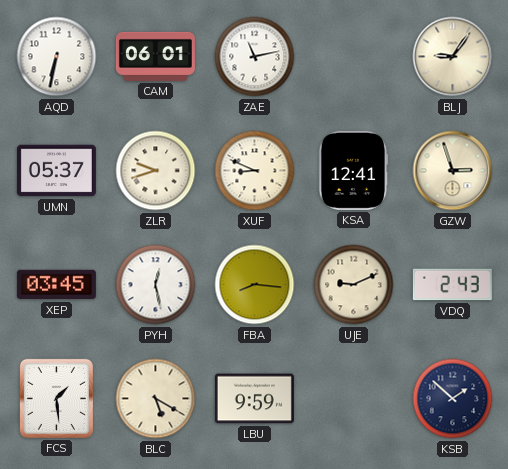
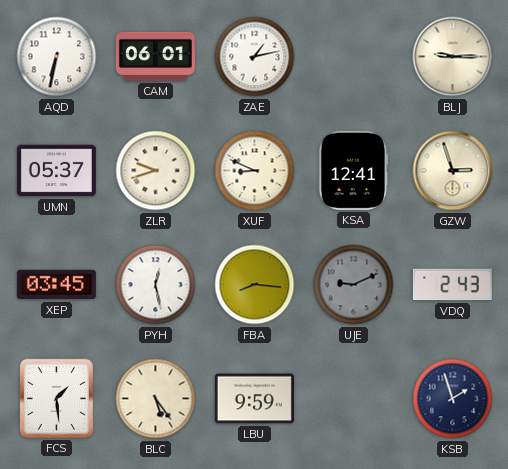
ZAE: 11:13 -> 1:13 (255, 57)
BLJ: 9:06 -> 9:15 (453, 57)
UJE dial: cream -> grey (354, 285)
BLC: 5:20 -> 5:24 (156, 399)
KSB: 1:52 -> 1:57 (453, 399)
